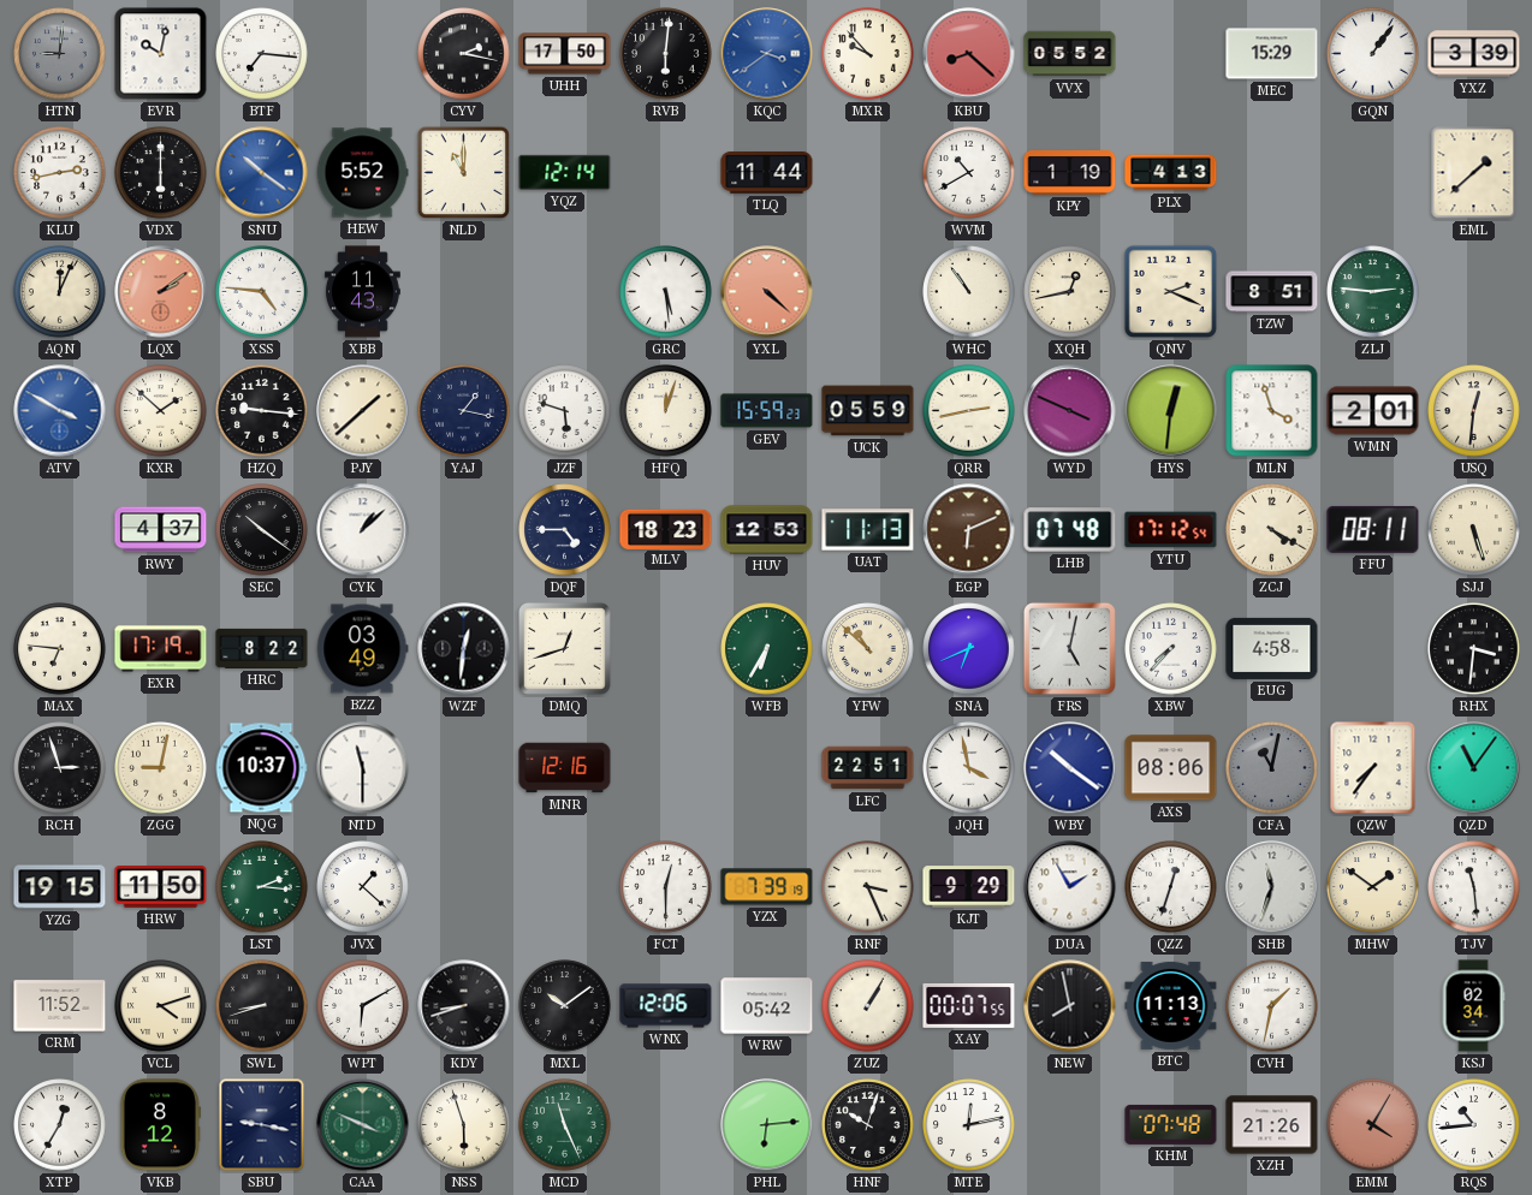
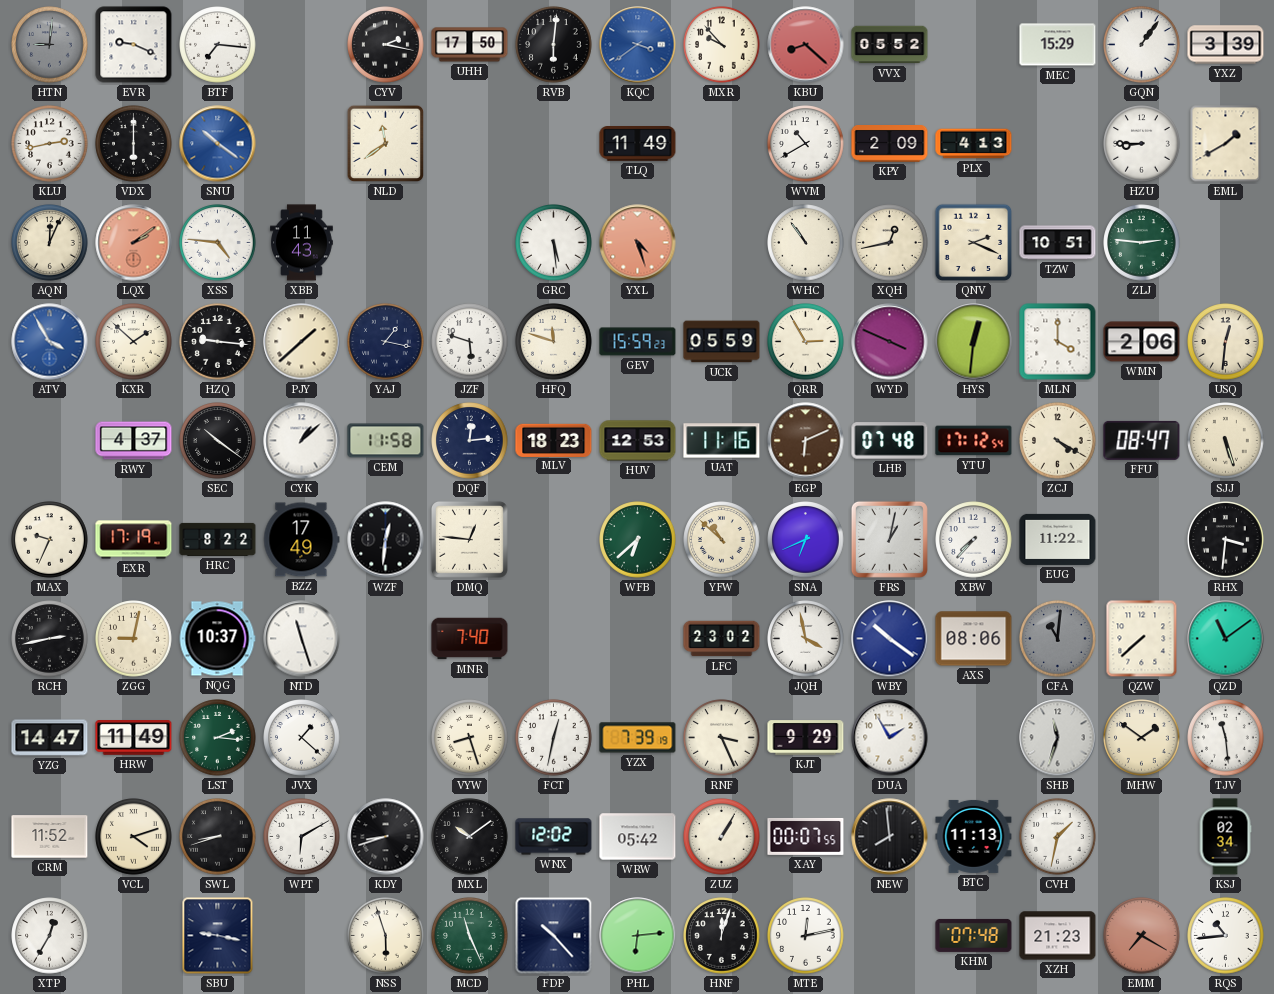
EVR: 10:02 -> 9:19 (134, 45)
HEW: 5:52 -> none (362, 173)
NLD: 11:00 -> 11:39 (386, 144)
YQZ: 12:14 -> none (565, 172)
TLQ: 11:44 -> 11:49 (638, 144)
KPY: 1:19 -> 2:09 (890, 144)
HZU: none -> 8:45 (1142, 144)
EML: 1:38 -> 1:40 (1226, 144)
YXL: 4:22 -> 4:27 (638, 243)
TZW: 8:51 -> 10:51 (1058, 243)
ATV: 3:50 -> 3:55 (50, 342)
HFQ: 12:03 -> 11:48 (554, 342)
QRR: 2:43 -> 2:55 (806, 342)
MLN: 3:57 -> 4:00 (1058, 342)
WMN: 2:01 -> 2:06 (1142, 342)
CEM: none -> 11:58 (386, 441)
DQF: 4:45 -> 12:14 (470, 441)
UAT: 11:13 -> 11:16 (722, 441)
FFU: 08:11 -> 08:47 (1142, 440)
MAX: 6:46 -> 9:34 (50, 540)
BZZ: 03:49 -> 17:49 (302, 540)
DMQ: 12:42 -> 12:46 (469, 539)
WFB: 6:35 -> 6:38 (638, 540)
FRS: 5:02 -> 1:02 (889, 539)
EUG: 4:58 -> 11:22 (1058, 539)
RCH: 2:57 -> 2:43 (50, 639)
NTD: 11:30 -> 11:27 (302, 639)
MNR: 12:16 -> 7:40 (470, 639)
LFC: 22:51 -> 23:02 (722, 639)
CFA: 11:02 -> 11:01 (1058, 639)
QZW: 7:36 -> 7:38 (1142, 639)
QZD: 11:06 -> 11:09 (1226, 639)
YZG: 19:15 -> 14:47 (50, 738)
HRW: 11:50 -> 11:49 (134, 738)
VYW: none -> 8:27 (470, 738)
FCT: 12:30 -> 12:32 (554, 738)
QZZ: 12:33 -> none (1171, 887)
WNX: 12:06 -> 12:02 (554, 837)
NEW: 7:58 -> 7:59 (890, 837)
VKB: 8:12 -> none (160, 1125)
CAA: 3:49 -> none (363, 1125)
FDP: none -> 10:23 (554, 936)
HNF: 10:03 -> 12:03 (722, 936)
XZH: 21:26 -> 21:23 (1058, 936)
EMM: 4:05 -> 7:20 (1142, 936)
